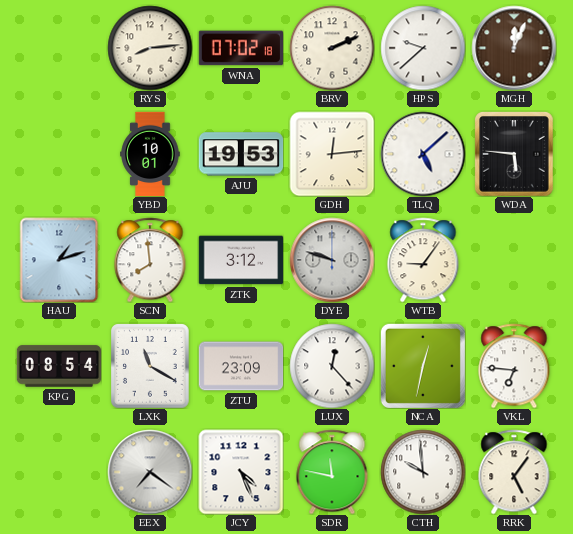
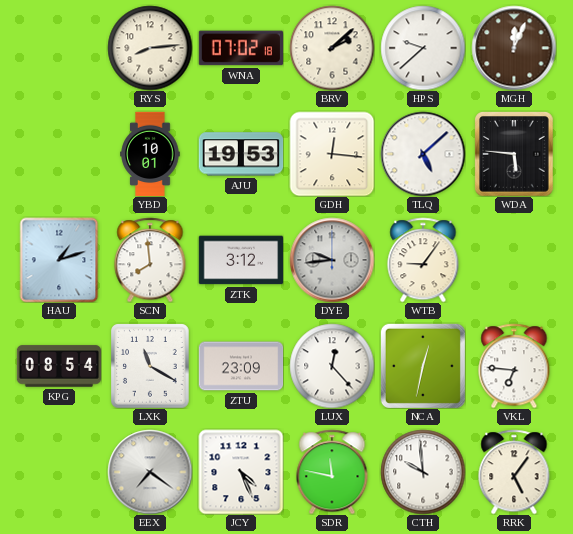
BRV: 2:11 -> 2:08 (332, 48)
GDH: 12:14 -> 12:16 (332, 154)
DYE: 9:48 -> 9:44 (332, 260)
